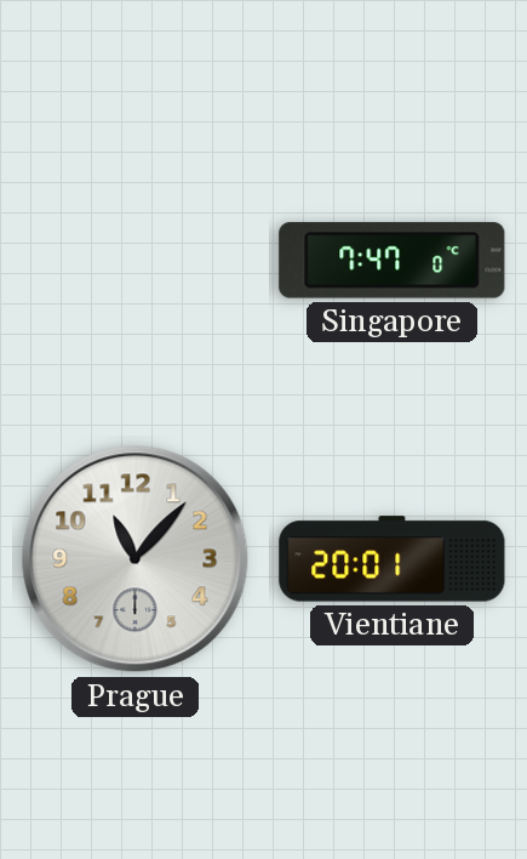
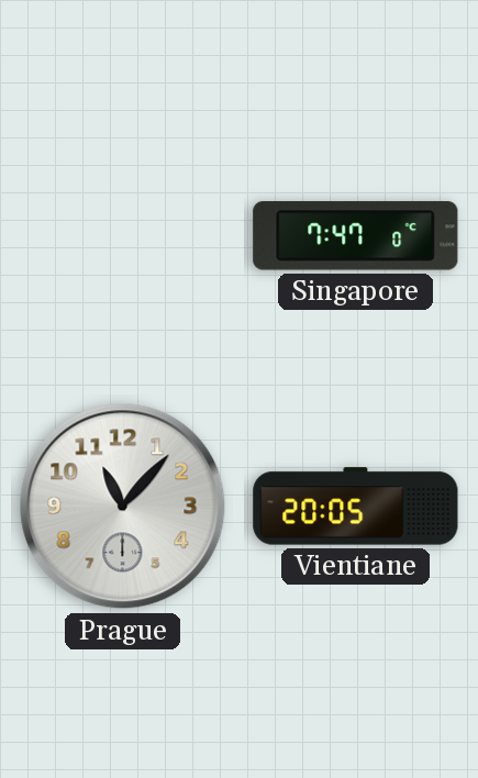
Vientiane: 20:01 -> 20:05 (356, 507)
